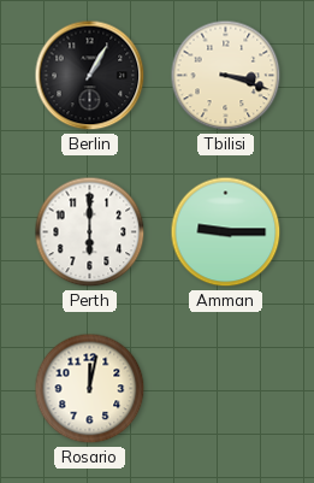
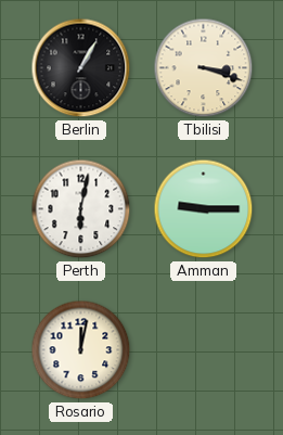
Perth: 6:00 -> 6:02 (81, 209)
